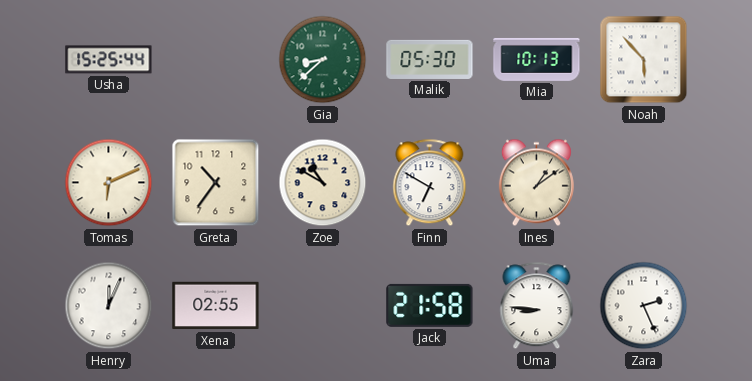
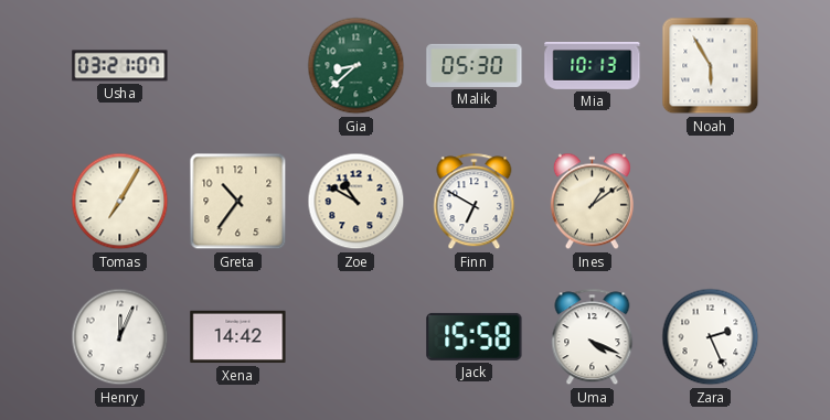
Usha: 15:25 -> 03:21 (120, 66)
Noah: 5:53 -> 5:55 (711, 66)
Tomas: 6:11 -> 7:05 (120, 202)
Xena: 02:55 -> 14:42 (238, 337)
Jack: 21:58 -> 15:58 (475, 336)
Uma: 8:46 -> 4:19 (593, 337)
